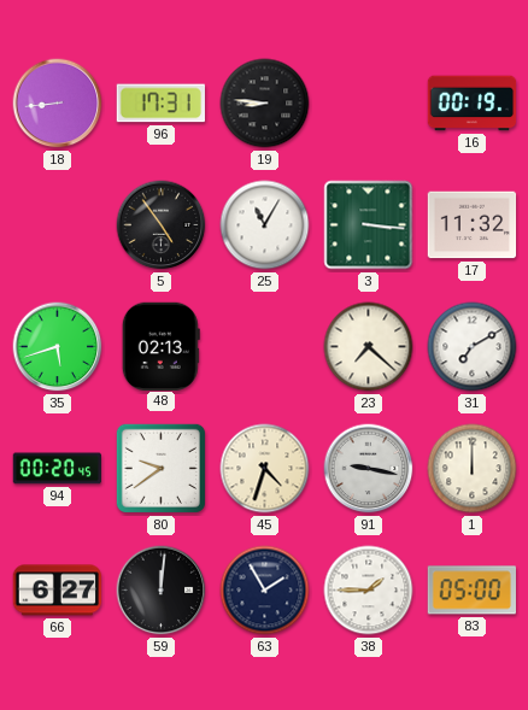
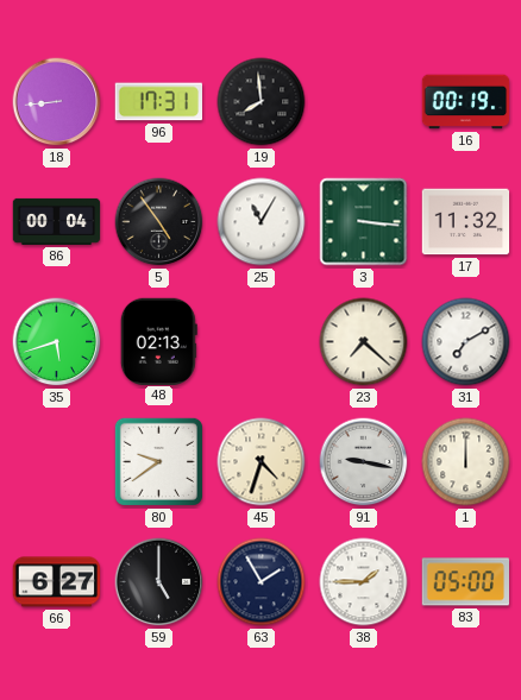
19: 8:46 -> 7:59 (262, 102)
86: none -> 00:04 (57, 221)
94: 00:20 -> none (57, 469)
59: 12:01 -> 5:00 (159, 582)
